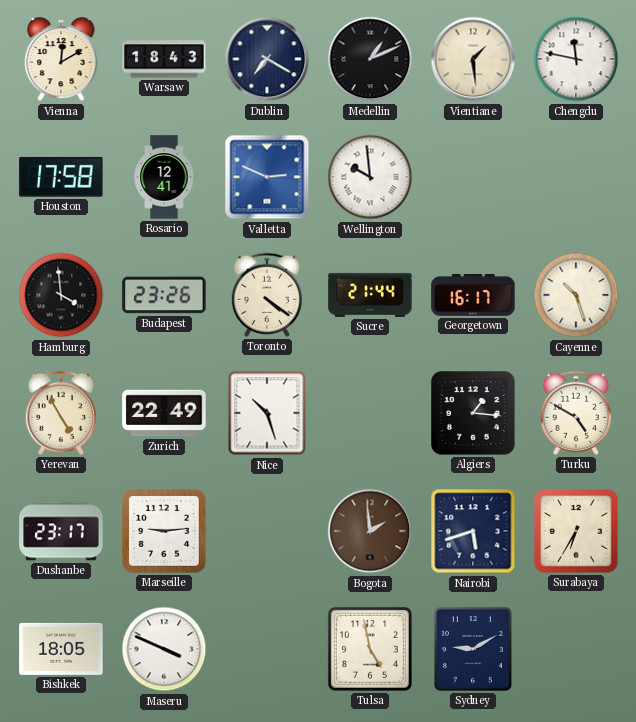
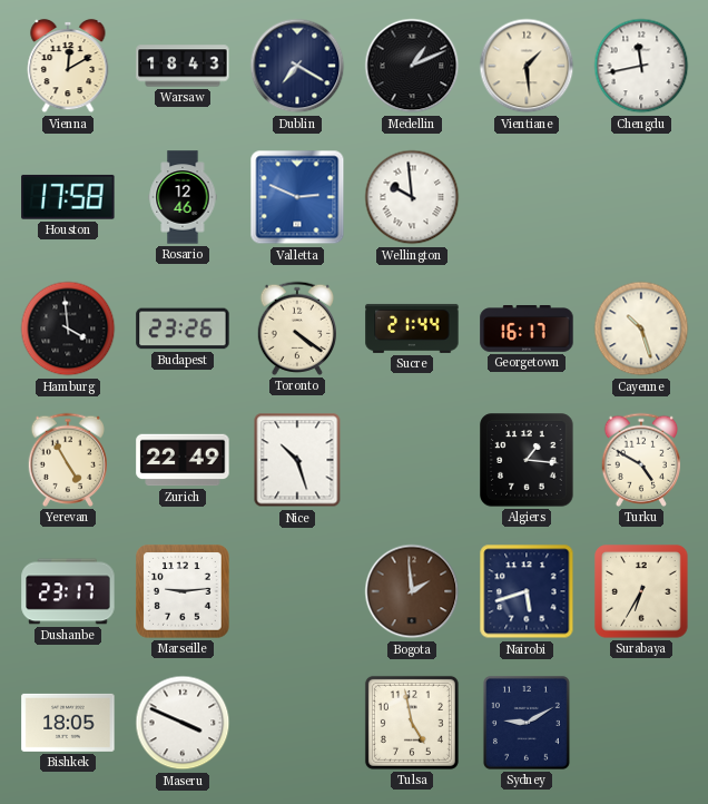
Chengdu: 11:47 -> 11:43 (641, 66)
Rosario: 12:41 -> 12:46 (183, 197)
